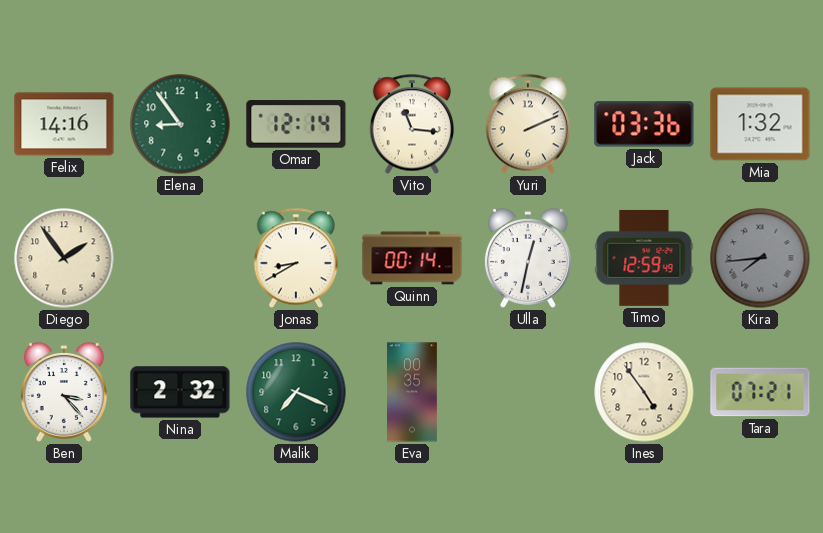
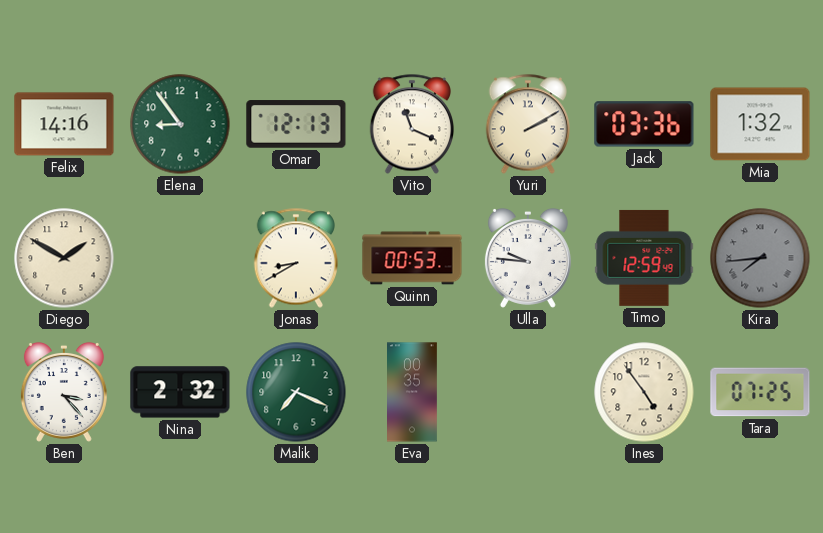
Omar: 12:14 -> 12:13 (296, 124)
Vito: 11:16 -> 11:19 (411, 124)
Yuri: 2:11 -> 2:10 (527, 124)
Diego: 1:54 -> 1:50 (64, 258)
Quinn: 00:14 -> 00:53 (412, 258)
Ulla: 12:32 -> 9:46 (528, 258)
Tara: 07:21 -> 07:25 (760, 392)
